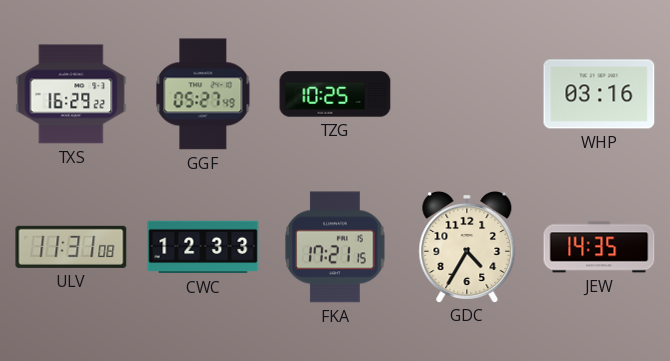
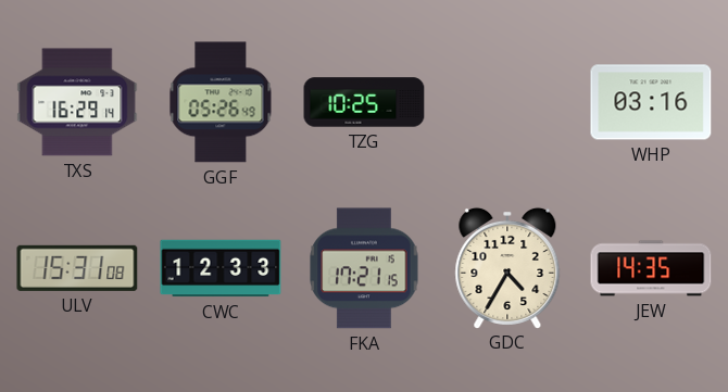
TXS: 16:29:22 -> 16:29:14 (77, 102)
GGF: 05:27 -> 05:26 (221, 102)
ULV: 11:31 -> 15:31 (77, 268)
